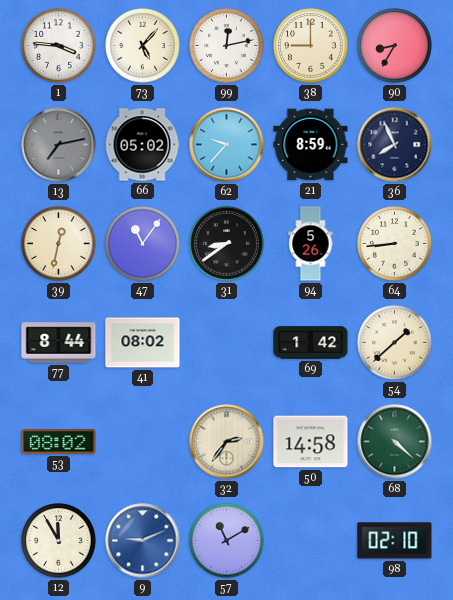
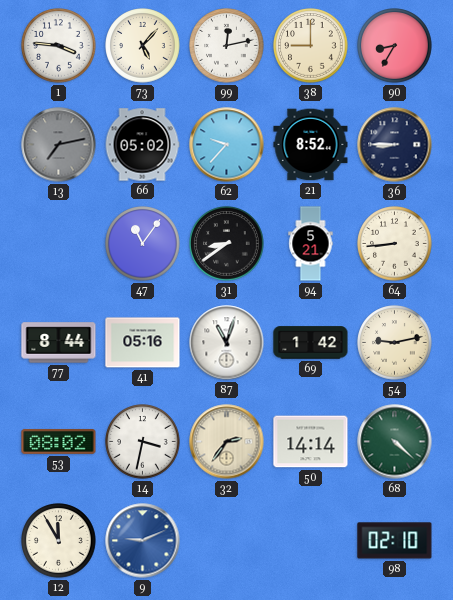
21: 8:59 -> 8:52 (311, 145)
36: 7:56 -> 8:45 (395, 145)
39: 12:32 -> none (59, 244)
94: 5:26 -> 5:21 (311, 244)
41: 08:02 -> 05:16 (143, 343)
87: none -> 11:03 (227, 343)
54: 1:38 -> 9:13 (395, 343)
14: none -> 3:32 (143, 442)
50: 14:58 -> 14:14 (311, 442)
57: 11:10 -> none (227, 541)
